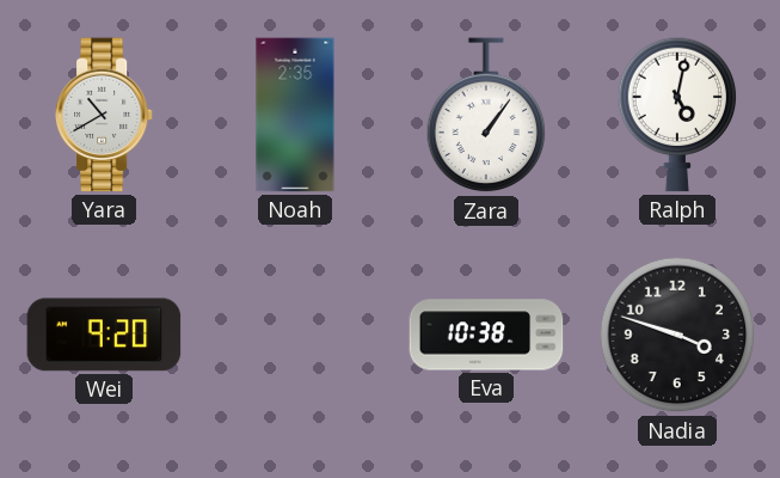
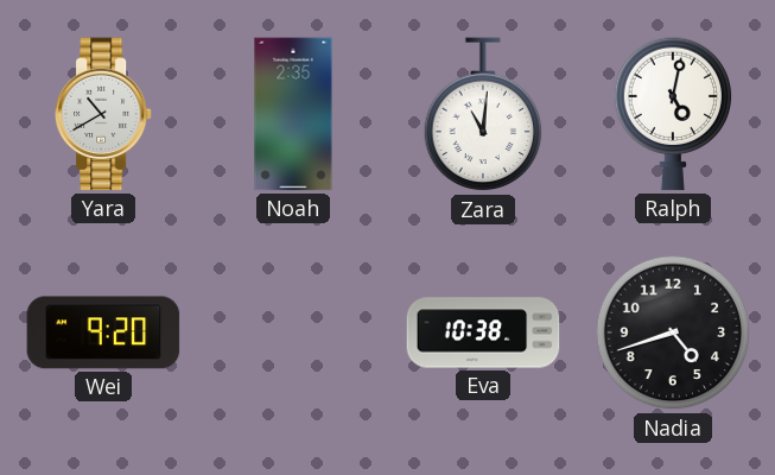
Zara: 1:06 -> 11:01 (483, 115)
Nadia: 3:48 -> 4:42 (673, 332)
